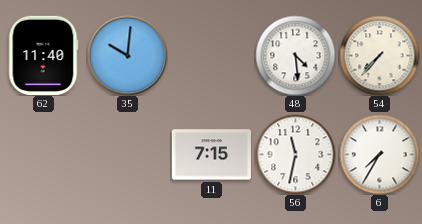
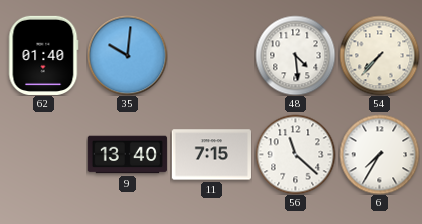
62: 11:40 -> 01:40 (43, 55)
9: none -> 13:40 (127, 155)
56: 11:32 -> 11:22 (295, 154)
